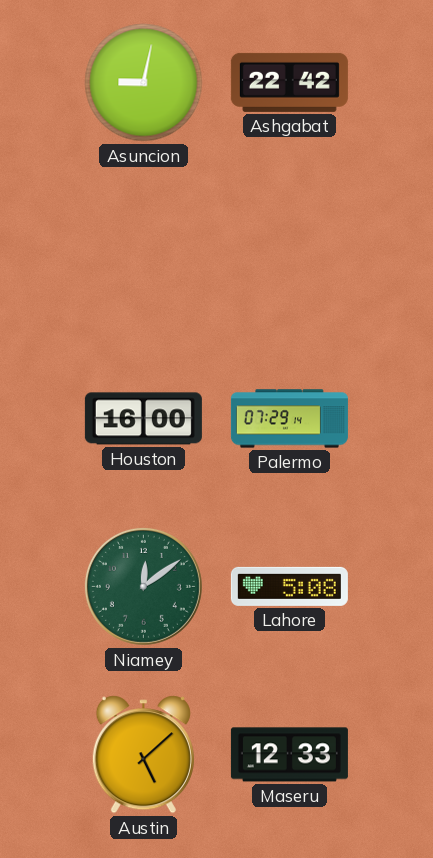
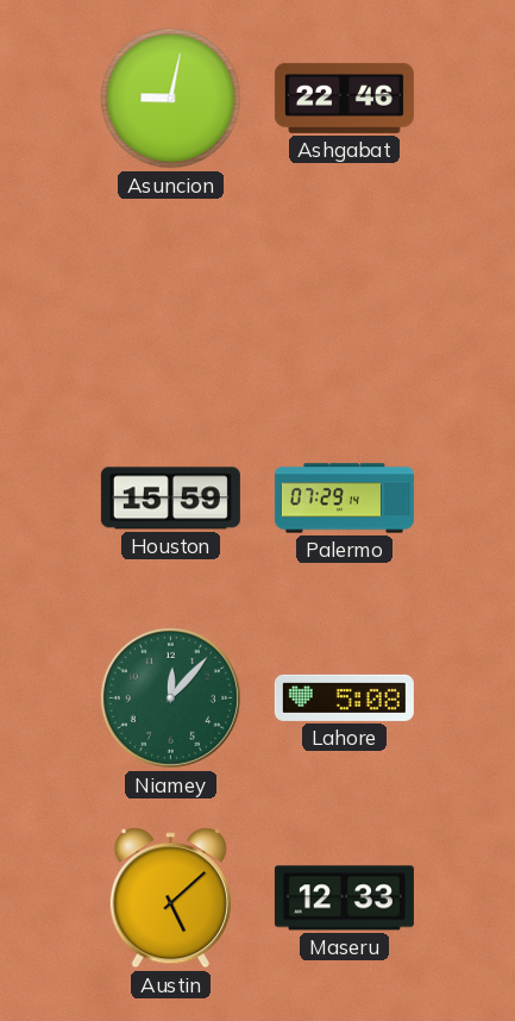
Ashgabat: 22:42 -> 22:46 (344, 98)
Houston: 16:00 -> 15:59 (170, 499)
Niamey: 12:09 -> 12:07 (170, 697)
